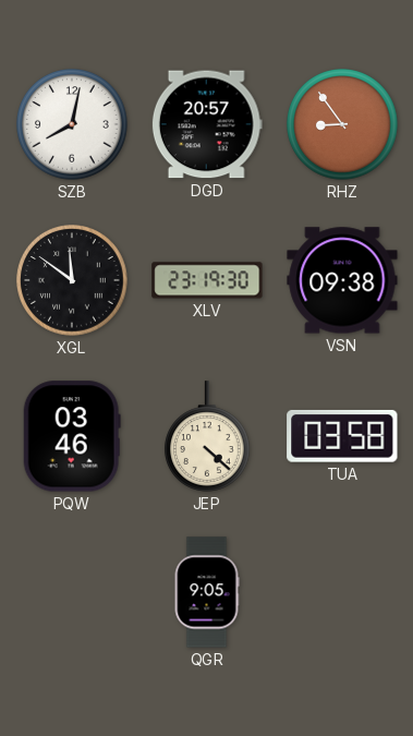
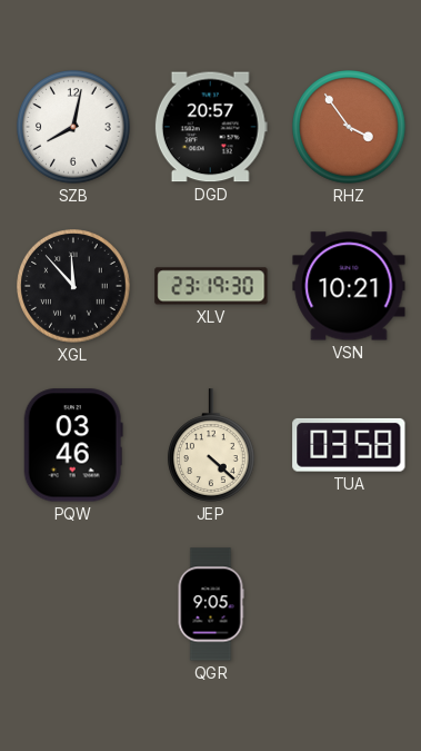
RHZ: 8:54 -> 3:54 (349, 127)
XGL: 11:51 -> 11:53 (73, 286)
VSN: 09:38 -> 10:21 (349, 286)
